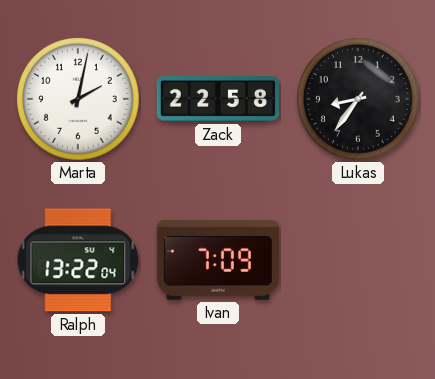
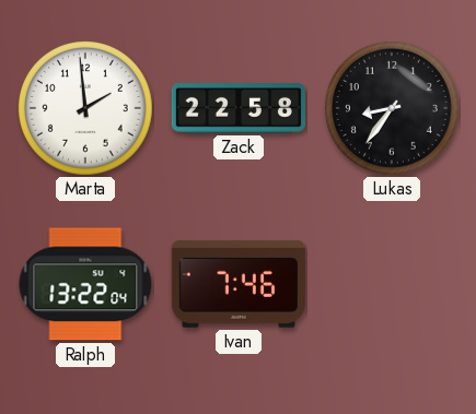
Marta: 2:02 -> 1:59 (86, 109)
Ivan: 7:09 -> 7:46 (239, 284)
